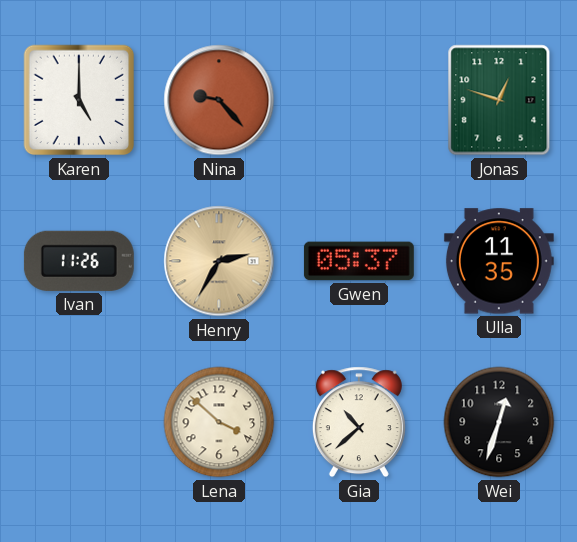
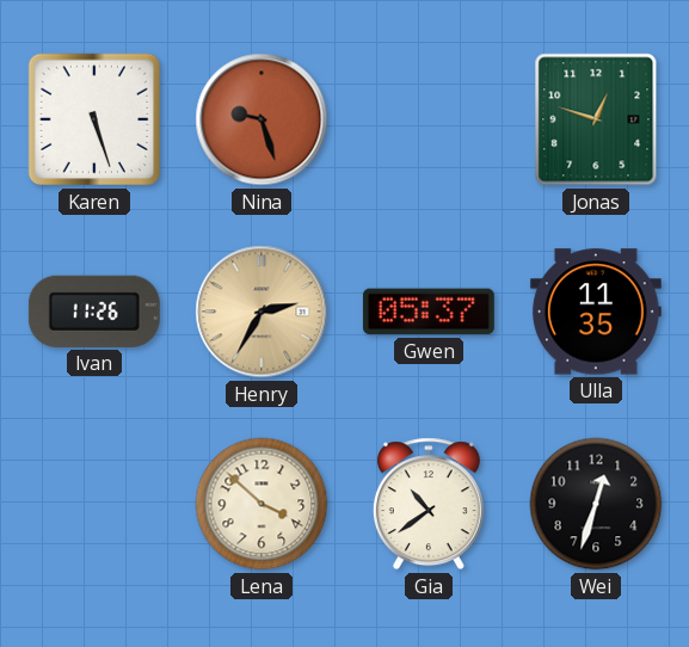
Karen: 5:00 -> 5:27 (94, 119)
Nina: 9:23 -> 9:27 (262, 119)
Gia: 10:38 -> 10:39 (429, 504)
